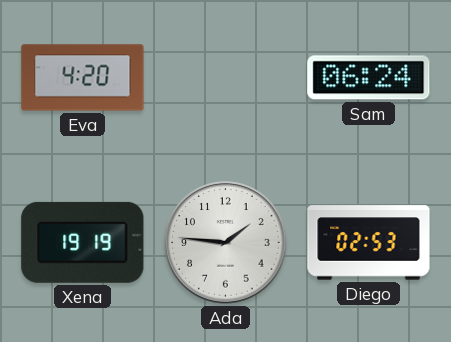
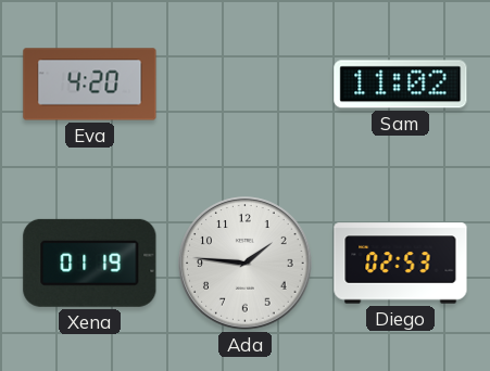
Sam: 06:24 -> 11:02 (401, 85)
Xena: 19:19 -> 01:19 (90, 263)
